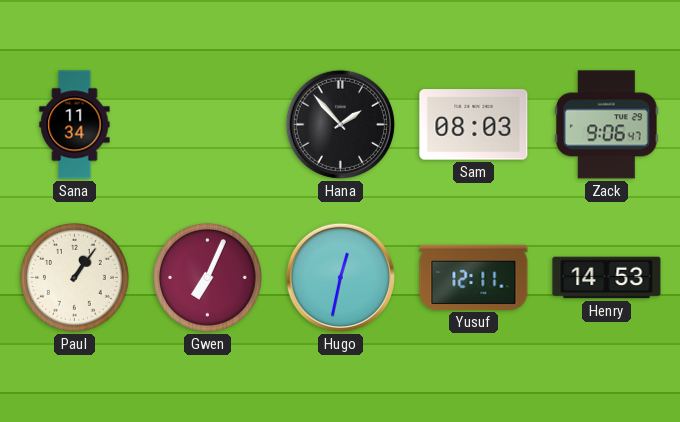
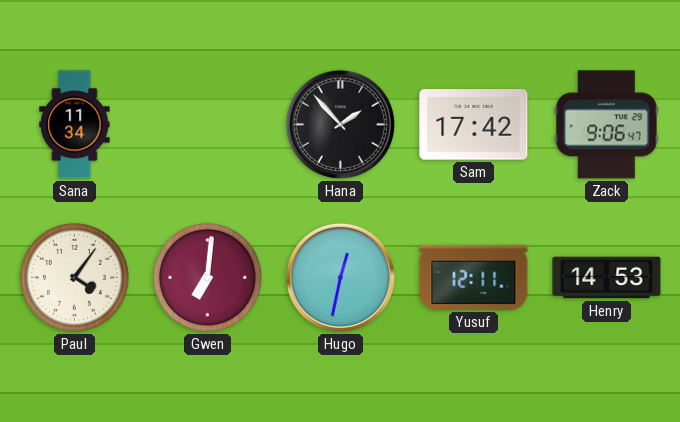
Sam: 08:03 -> 17:42 (474, 125)
Paul: 1:06 -> 4:06 (75, 278)
Gwen: 7:04 -> 7:01 (208, 278)
